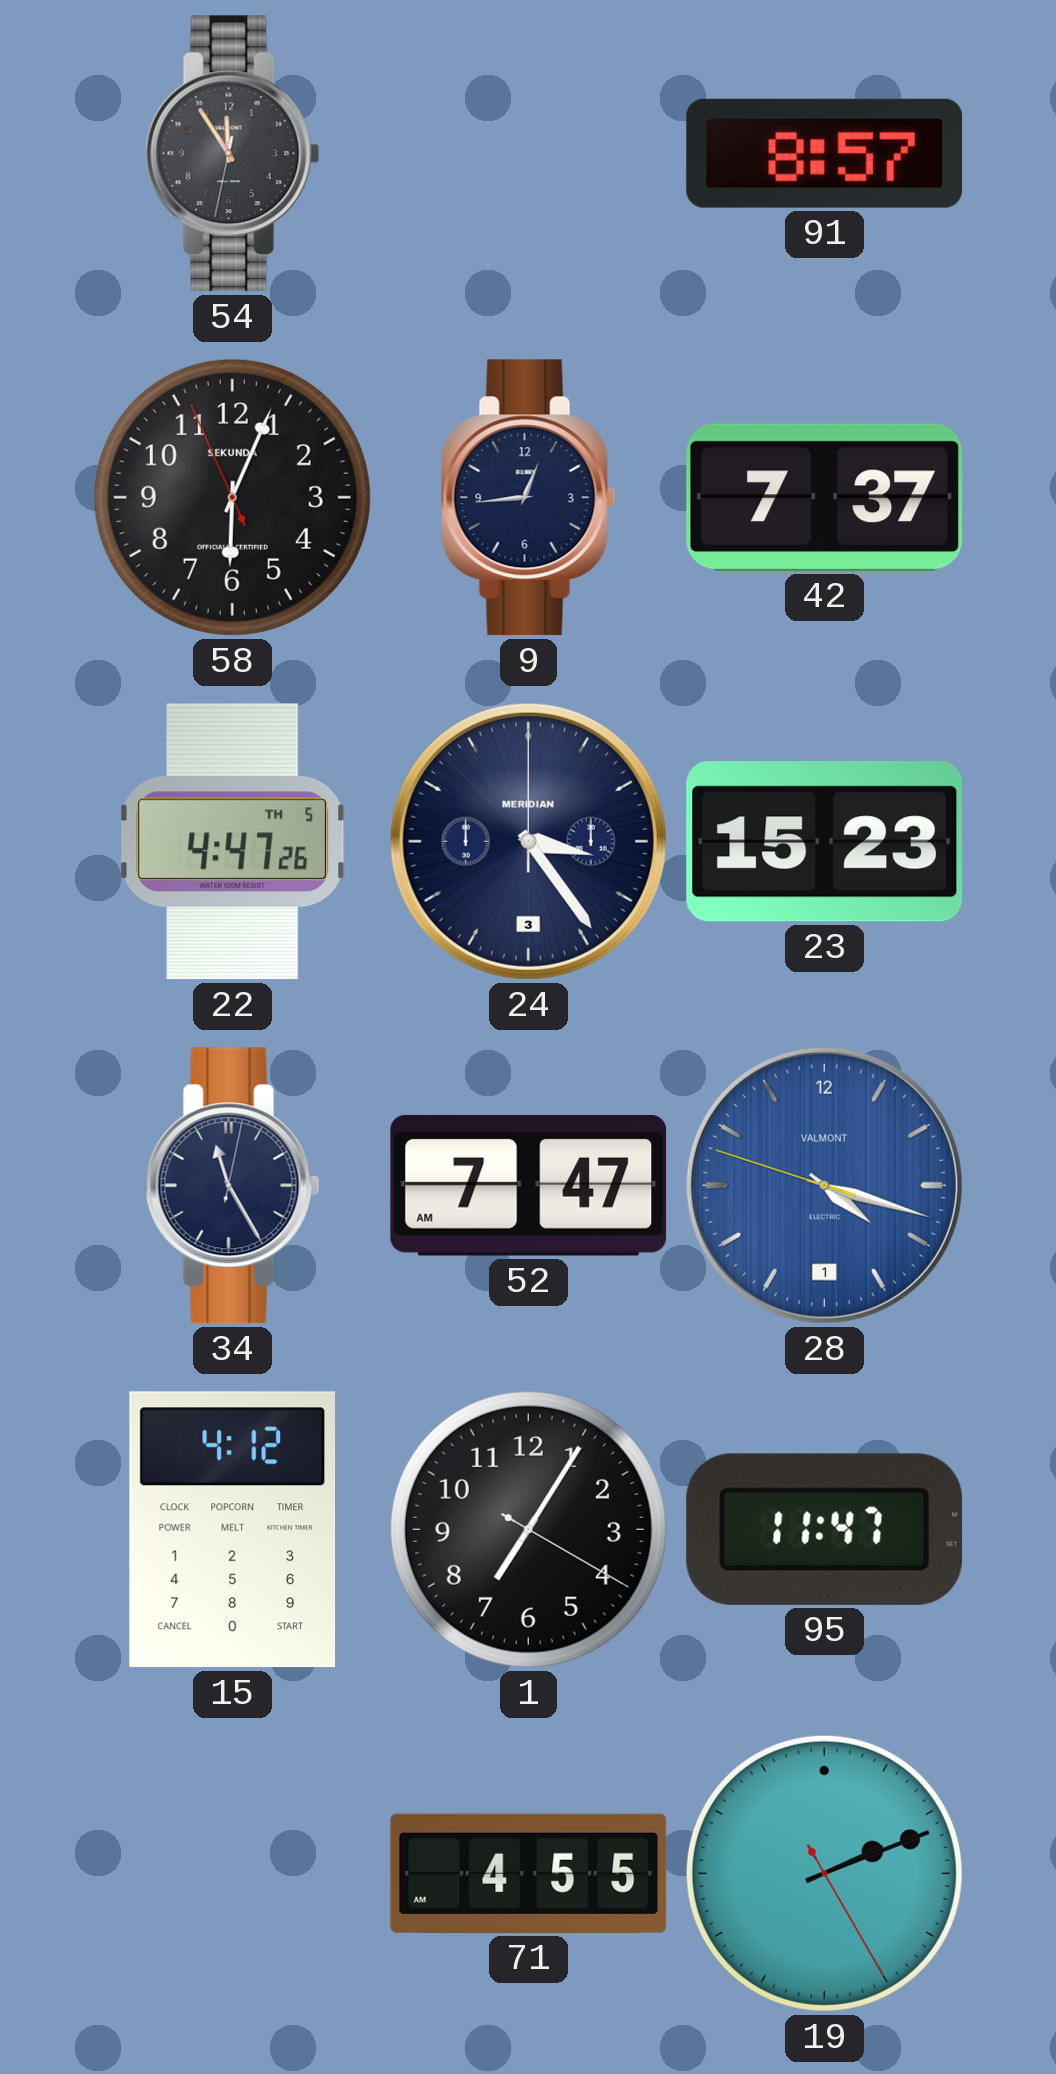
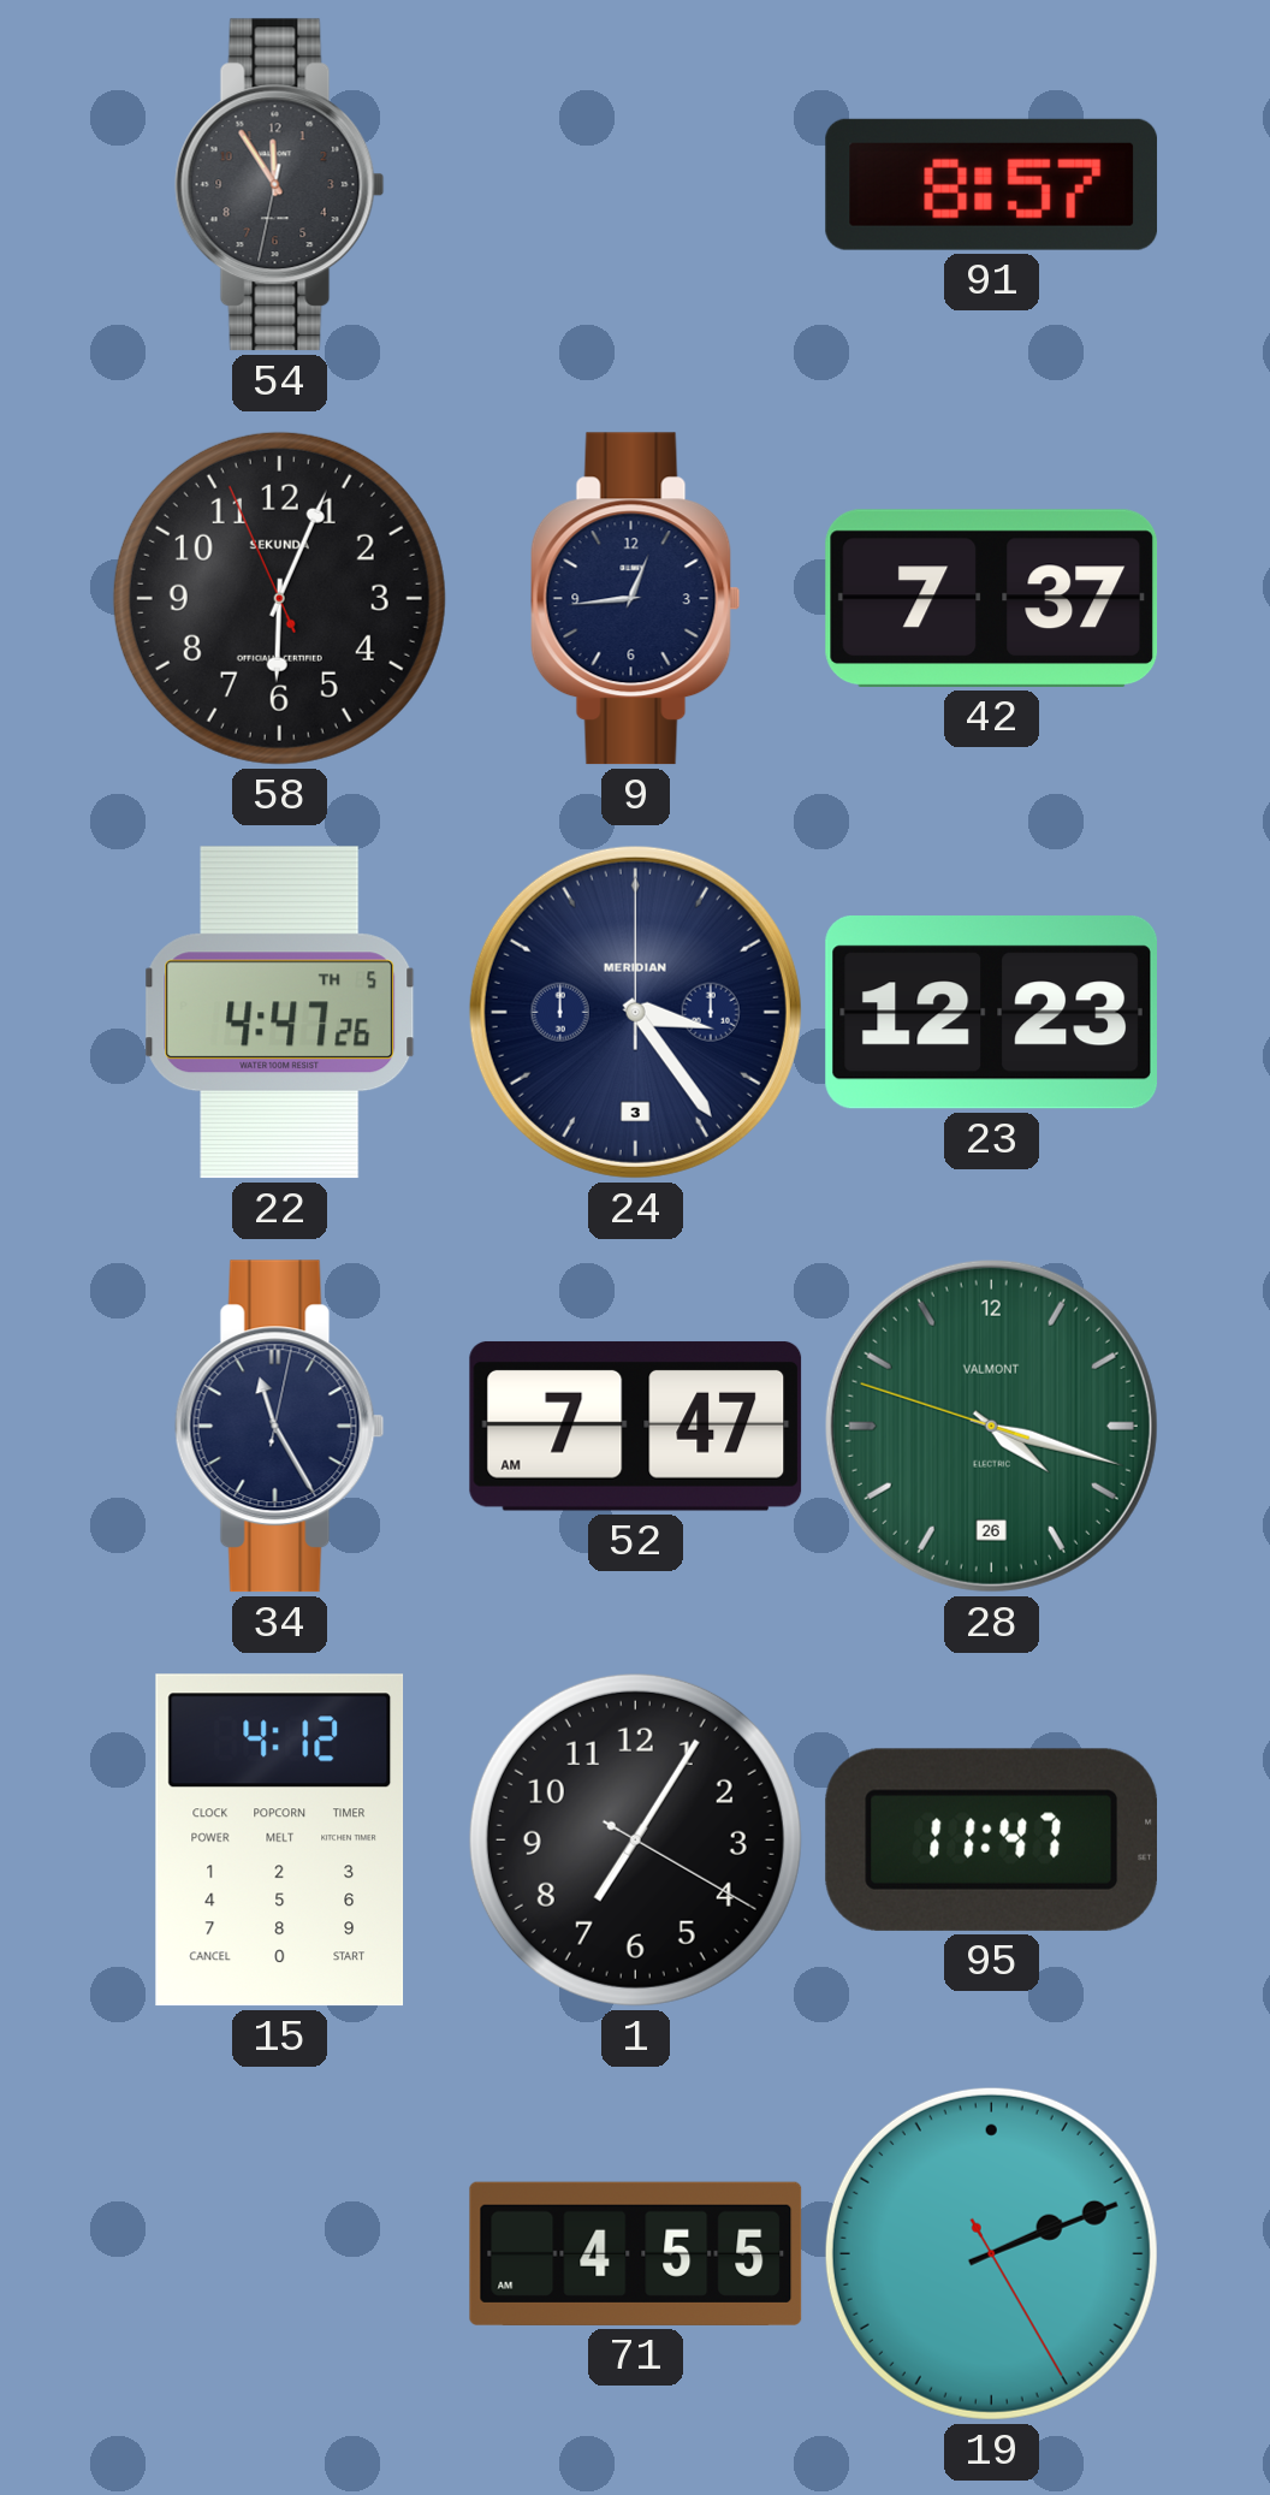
23: 15:23 -> 12:23 (991, 1013)
28 date: 1 -> 26 (991, 1426)
28 dial: blue -> green (991, 1426)
